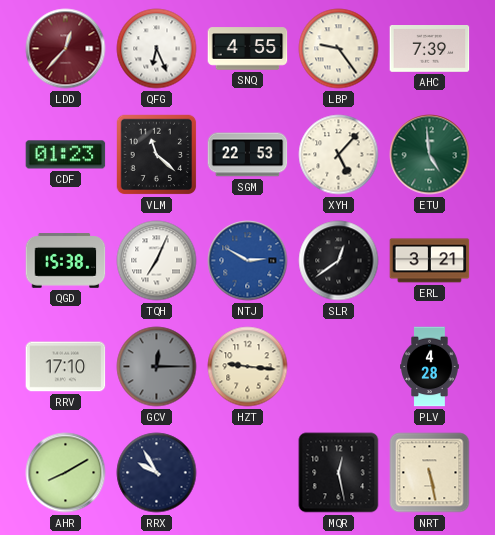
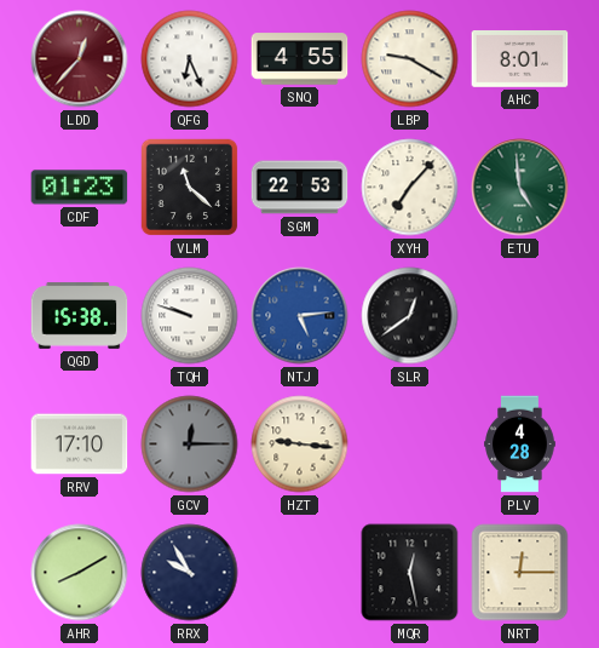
LBP: 9:24 -> 9:20 (410, 59)
AHC: 7:39 -> 8:01 (520, 59)
XYH: 5:07 -> 7:07 (410, 188)
TQH: 7:04 -> 9:48 (190, 316)
NTJ: 2:50 -> 5:14 (300, 316)
ERL: 3:21 -> none (430, 261)
NRT: 5:28 -> 12:15 (520, 573)
